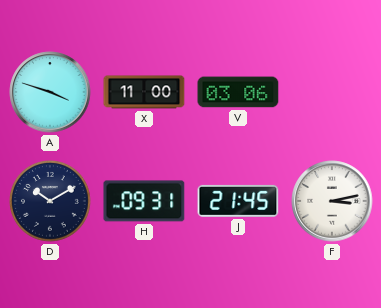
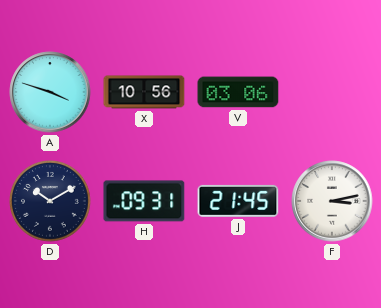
X: 11:00 -> 10:56 (144, 92)
